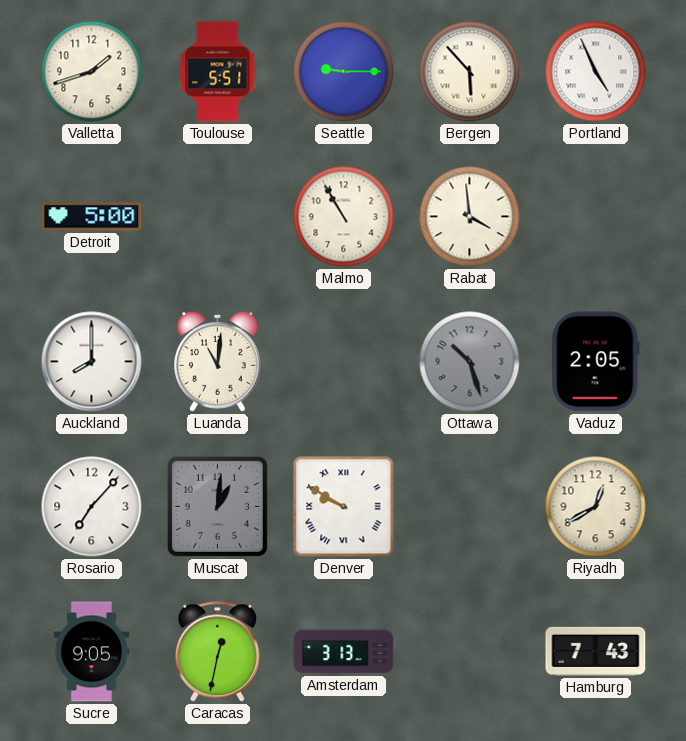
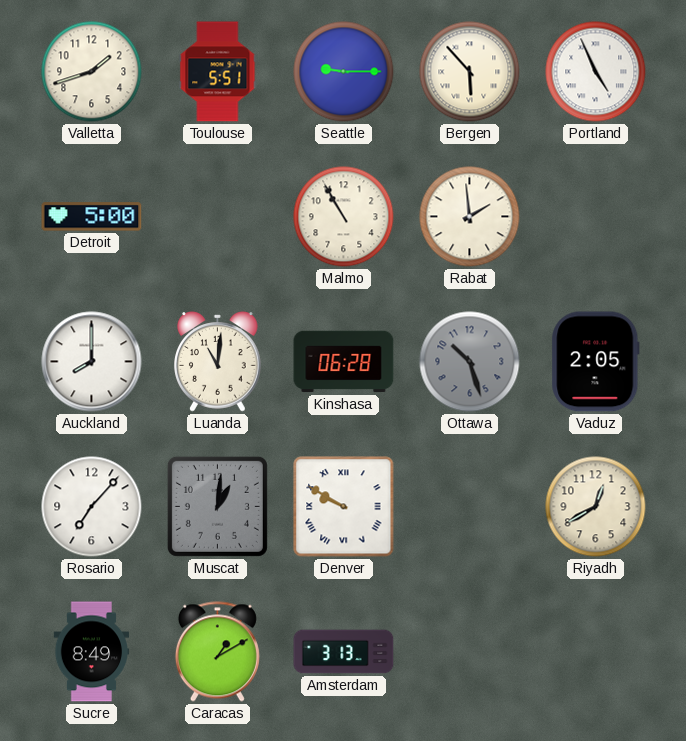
Rabat: 3:59 -> 1:59 (470, 217)
Kinshasa: none -> 06:28 (344, 362)
Sucre: 9:05 -> 8:49 (92, 652)
Caracas: 12:32 -> 1:10 (217, 652)
Hamburg: 7:43 -> none (596, 651)
